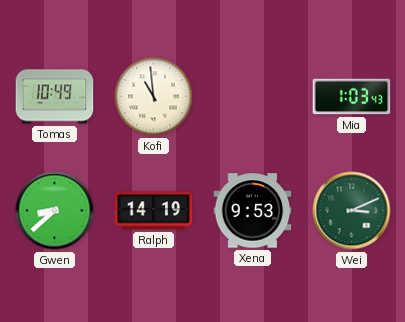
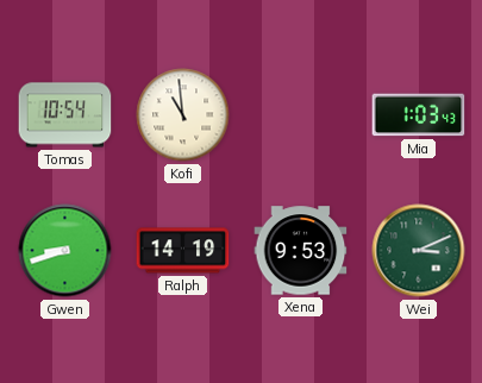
Tomas: 10:49 -> 10:54 (65, 115)
Gwen: 8:38 -> 8:42 (65, 251)
